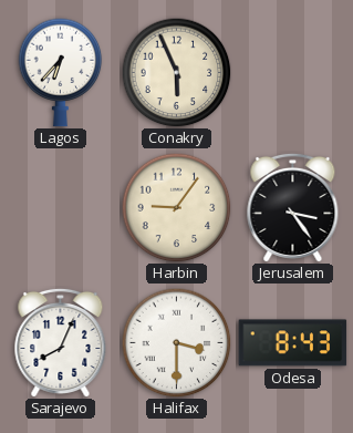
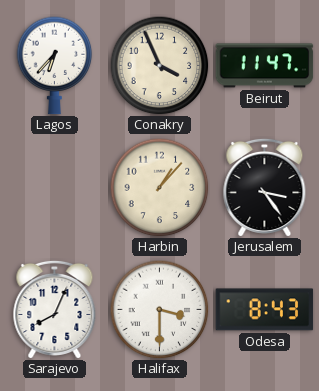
Conakry: 5:56 -> 3:56 (160, 66)
Beirut: none -> 11:47 (265, 66)
Harbin: 9:06 -> 1:07 (160, 188)
